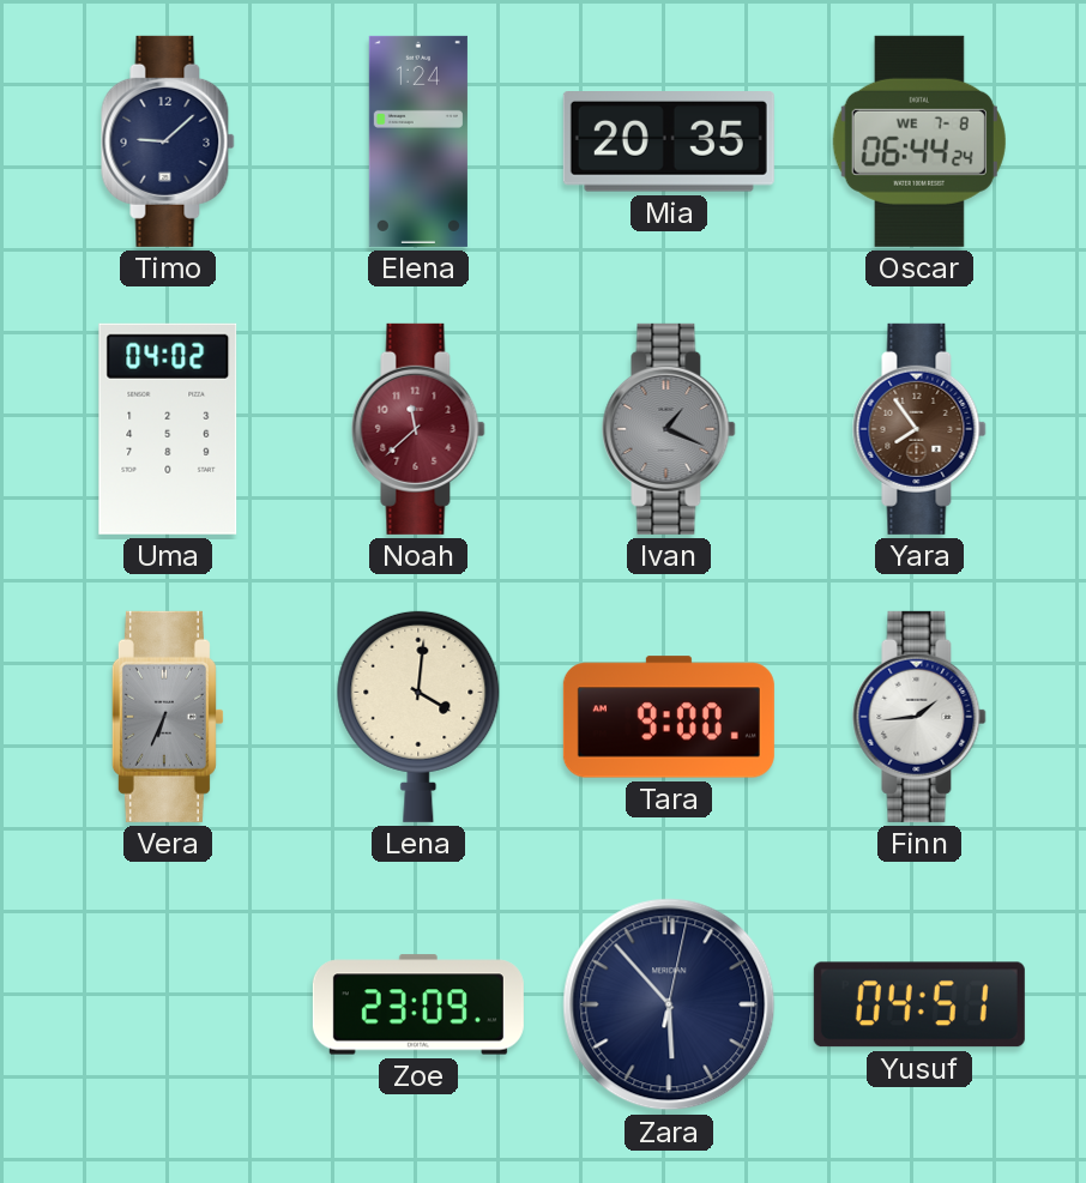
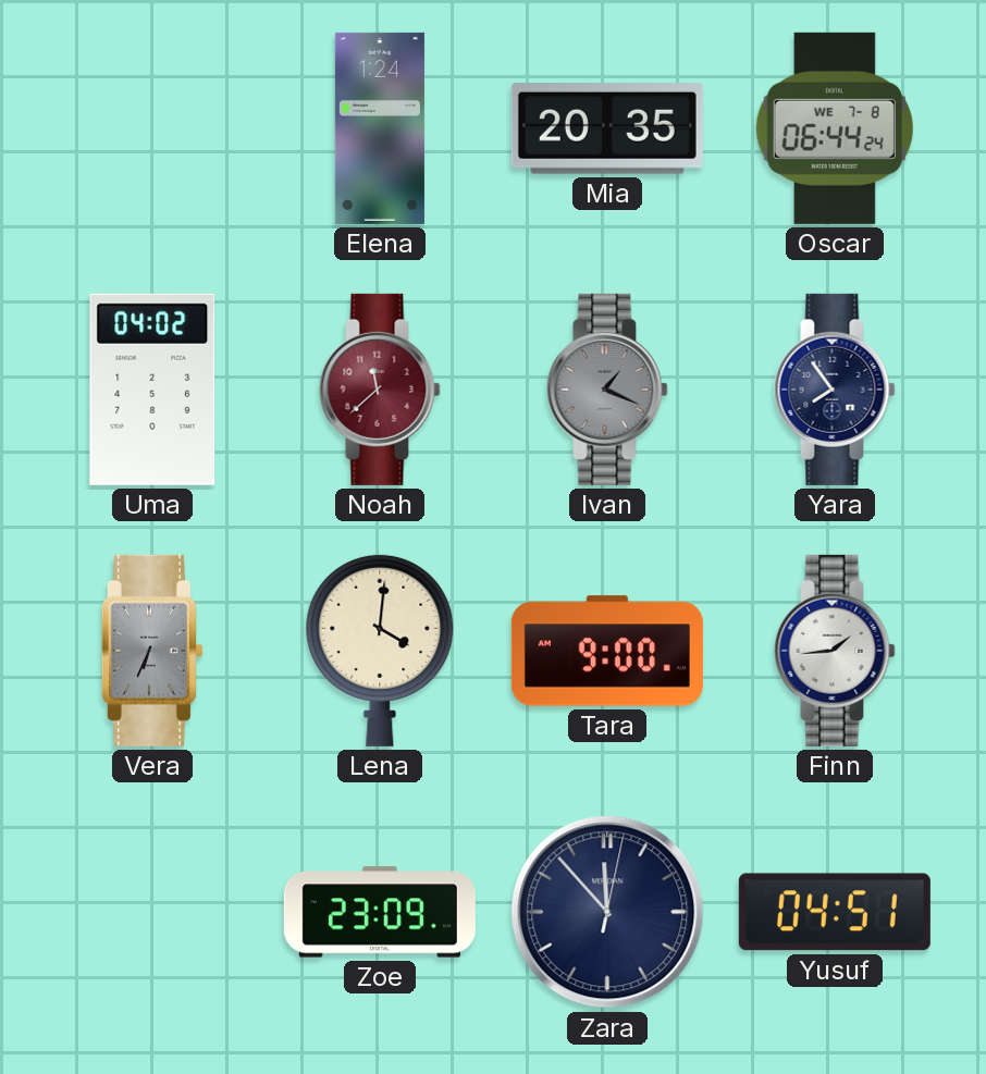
Timo: 9:08 -> none (168, 141)
Yara dial: brown -> navy (835, 390)
Zara: 5:53 -> 11:53 (607, 912)
